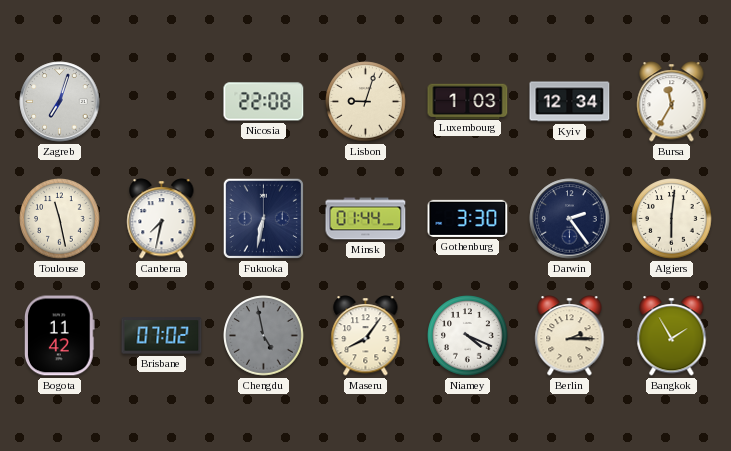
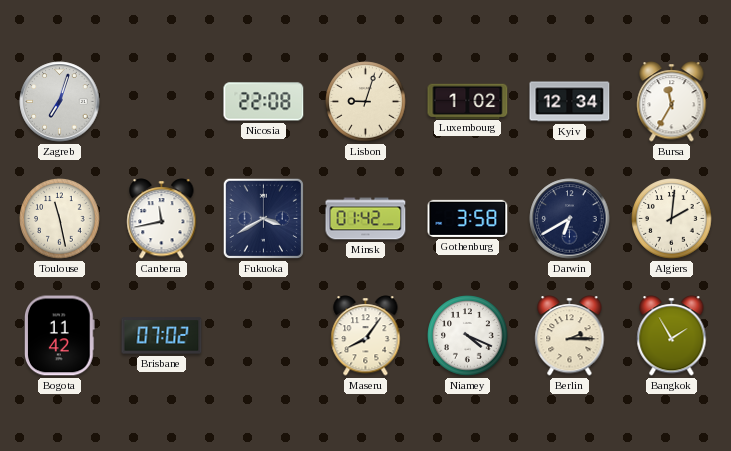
Luxembourg: 1:03 -> 1:02 (468, 101)
Canberra: 7:32 -> 11:43 (162, 219)
Fukuoka: 6:32 -> 3:40 (263, 218)
Minsk: 01:44 -> 01:42 (366, 219)
Gothenburg: 3:30 -> 3:58 (468, 218)
Darwin: 2:24 -> 6:40 (570, 219)
Algiers: 6:01 -> 2:01 (672, 219)
Chengdu: 4:58 -> none (264, 336)
